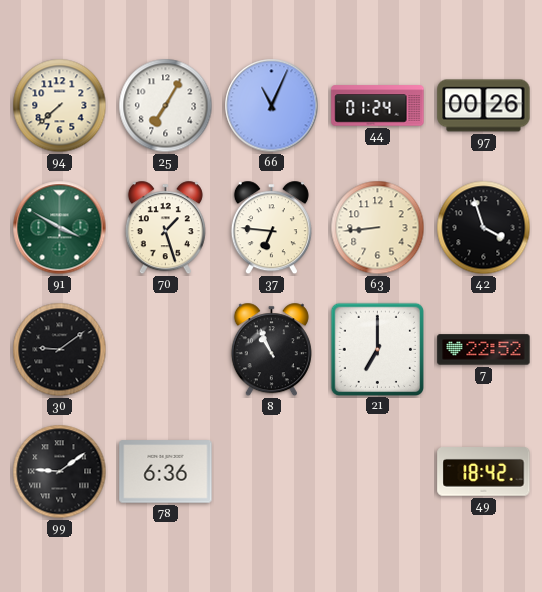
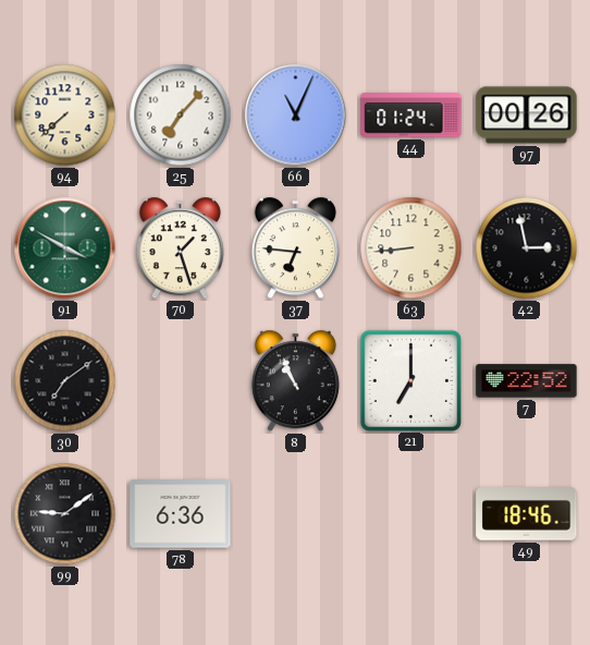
25: 7:05 -> 7:07 (181, 115)
42: 3:57 -> 2:58 (527, 248)
30: 9:09 -> 7:09 (65, 381)
49: 18:42 -> 18:46 (527, 514)
